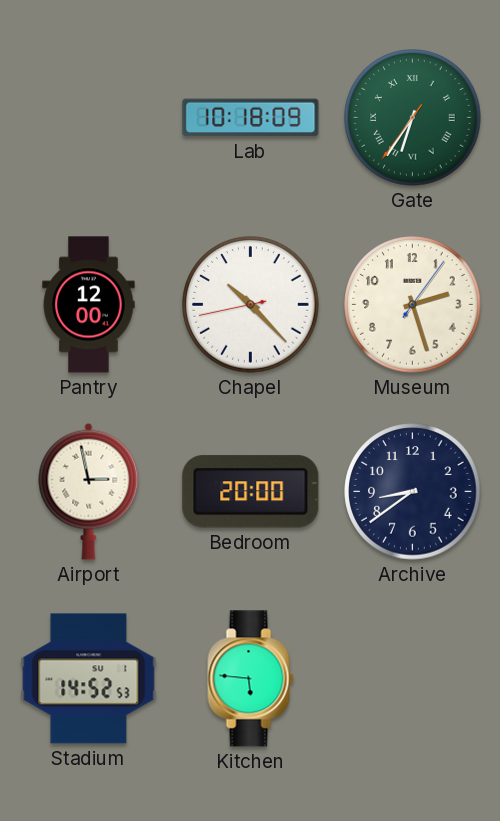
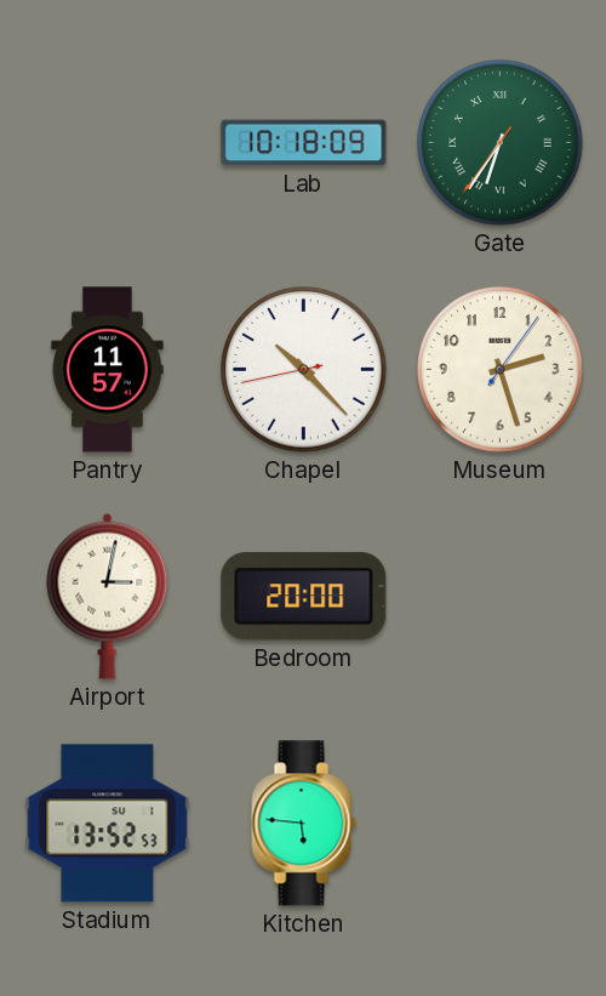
Pantry: 12:00 -> 11:57 (108, 370)
Airport: 2:58 -> 3:02 (108, 596)
Archive: 8:39 -> none (413, 492)
Stadium: 14:52 -> 13:52 (108, 824)
